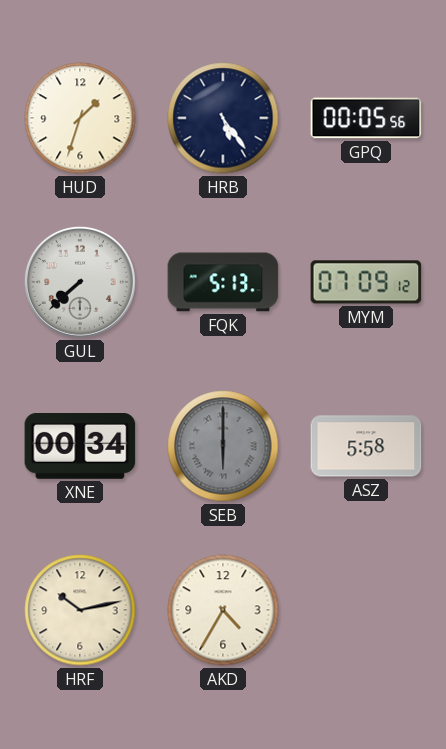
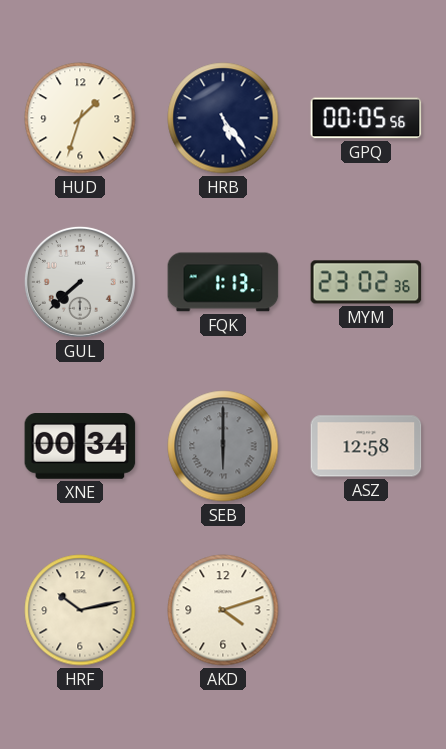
FQK: 5:13 -> 1:13 (223, 282)
MYM: 07:09 -> 23:02 (366, 282)
ASZ: 5:58 -> 12:58 (366, 446)
AKD: 4:35 -> 4:12 (223, 610)
